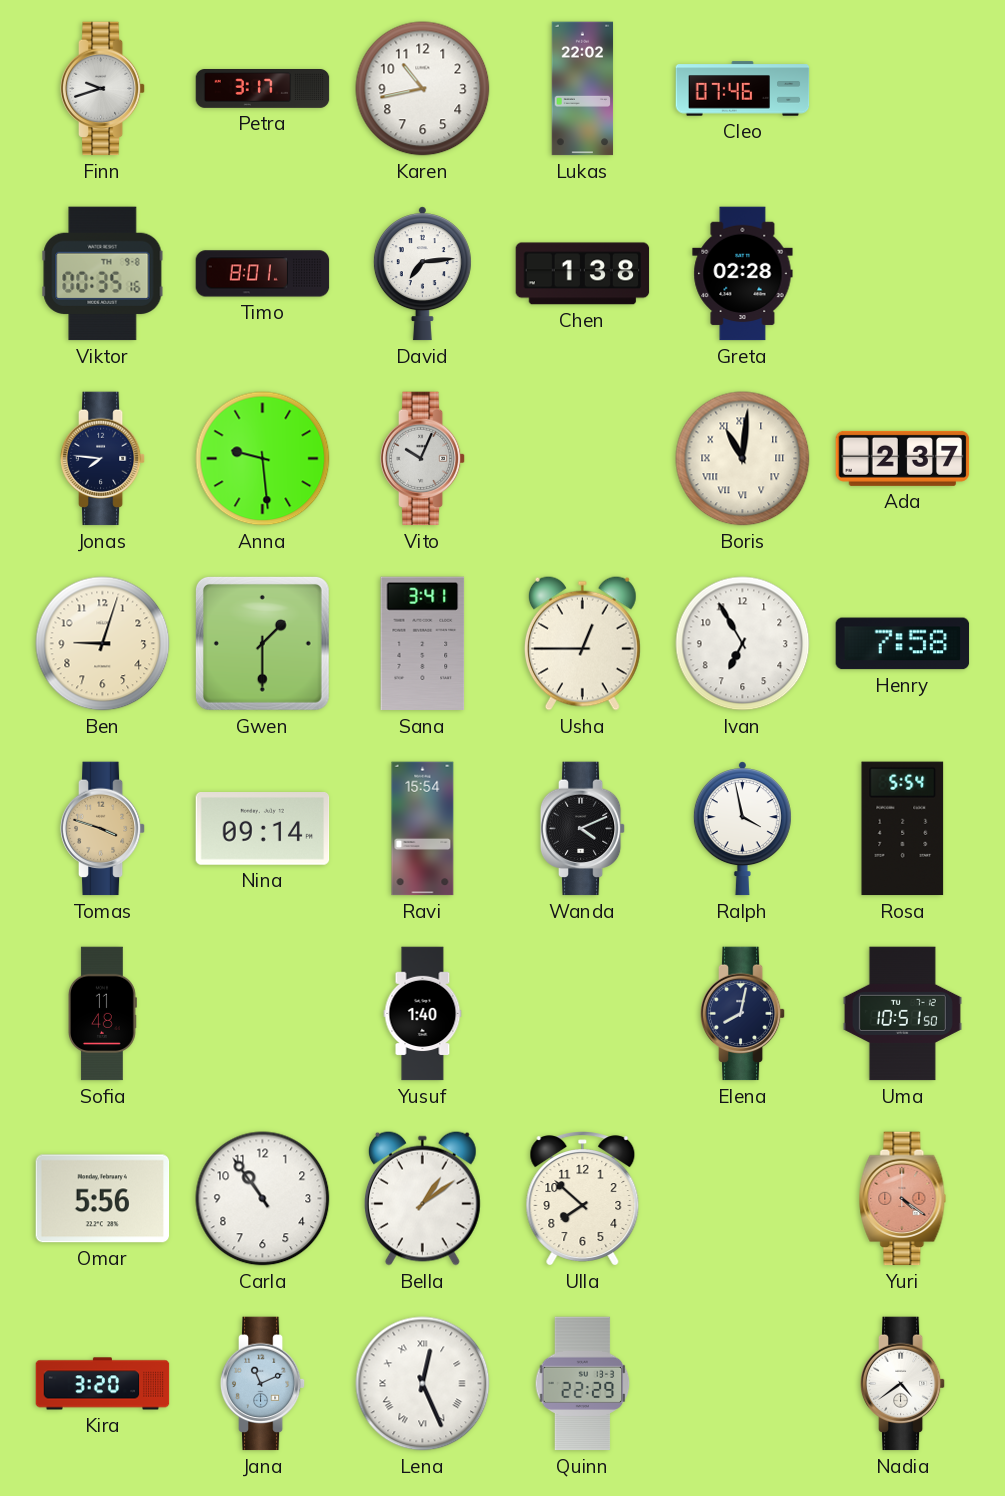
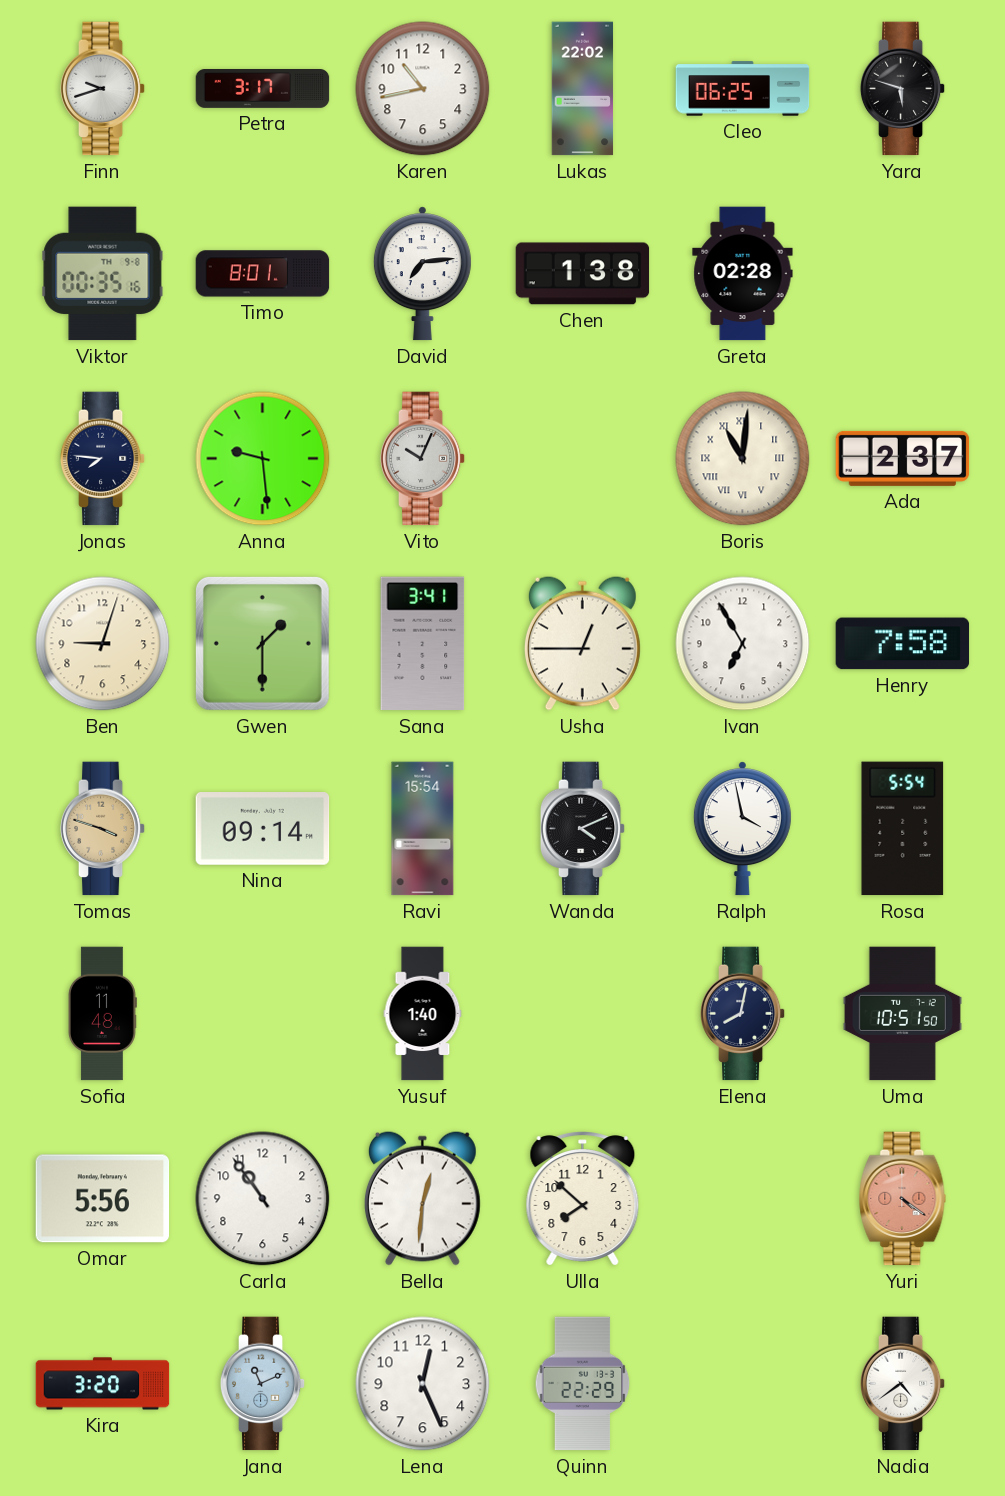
Cleo: 07:46 -> 06:25 (743, 89)
Yara: none -> 5:48 (903, 89)
Bella: 1:09 -> 12:31 (422, 1198)
Lena numerals: Roman -> Arabic (423, 1384)
